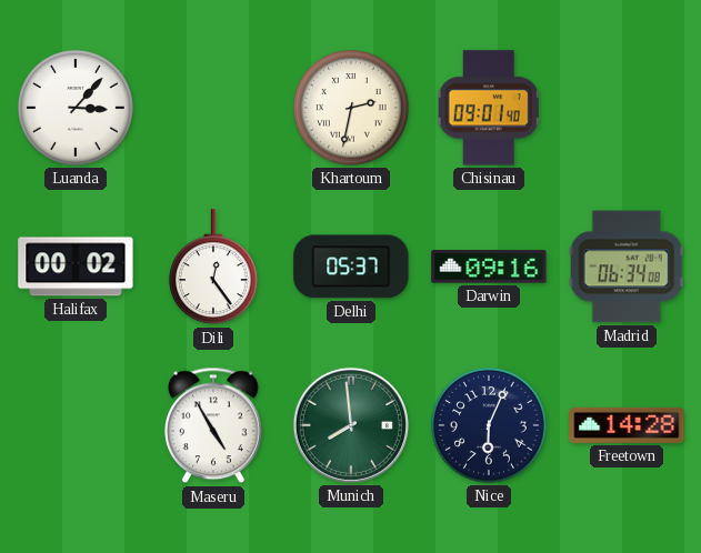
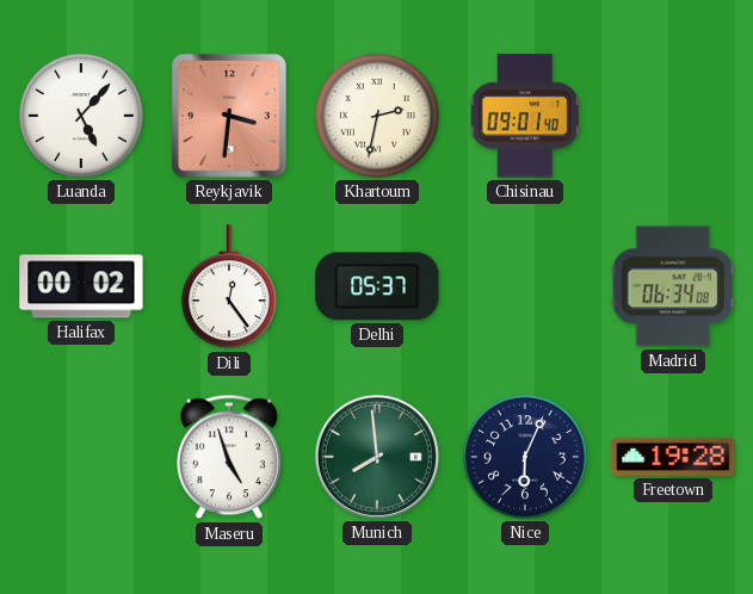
Luanda: 3:07 -> 5:07 (82, 117)
Reykjavik: none -> 3:31 (229, 117)
Darwin: 09:16 -> none (489, 267)
Maseru: 4:55 -> 4:57 (230, 457)
Freetown: 14:28 -> 19:28 (673, 457)
